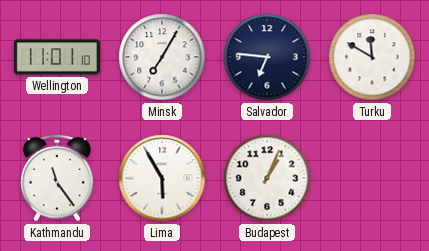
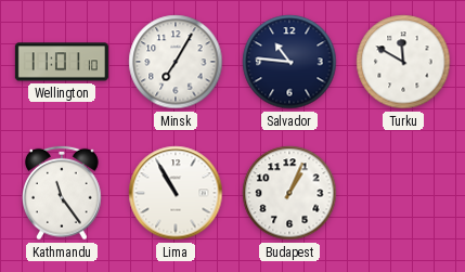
Salvador: 6:46 -> 10:46 (289, 62)
Lima: 5:55 -> 10:55 (176, 193)
